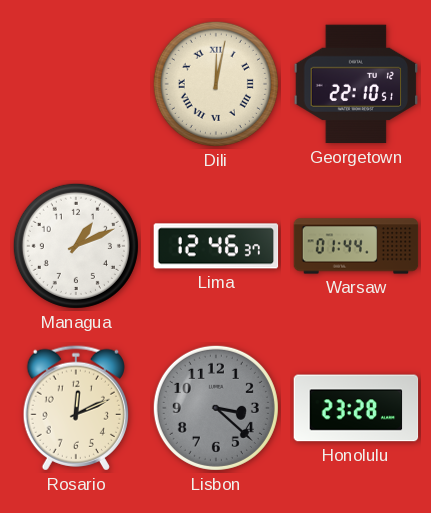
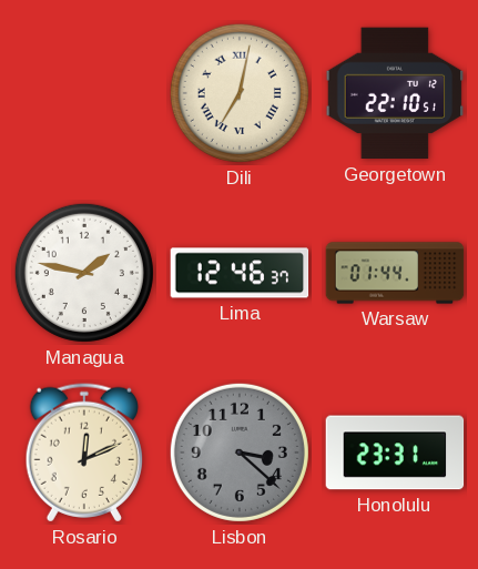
Dili: 12:02 -> 7:02 (240, 93)
Managua: 1:11 -> 1:47 (84, 273)
Honolulu: 23:28 -> 23:31 (395, 453)
